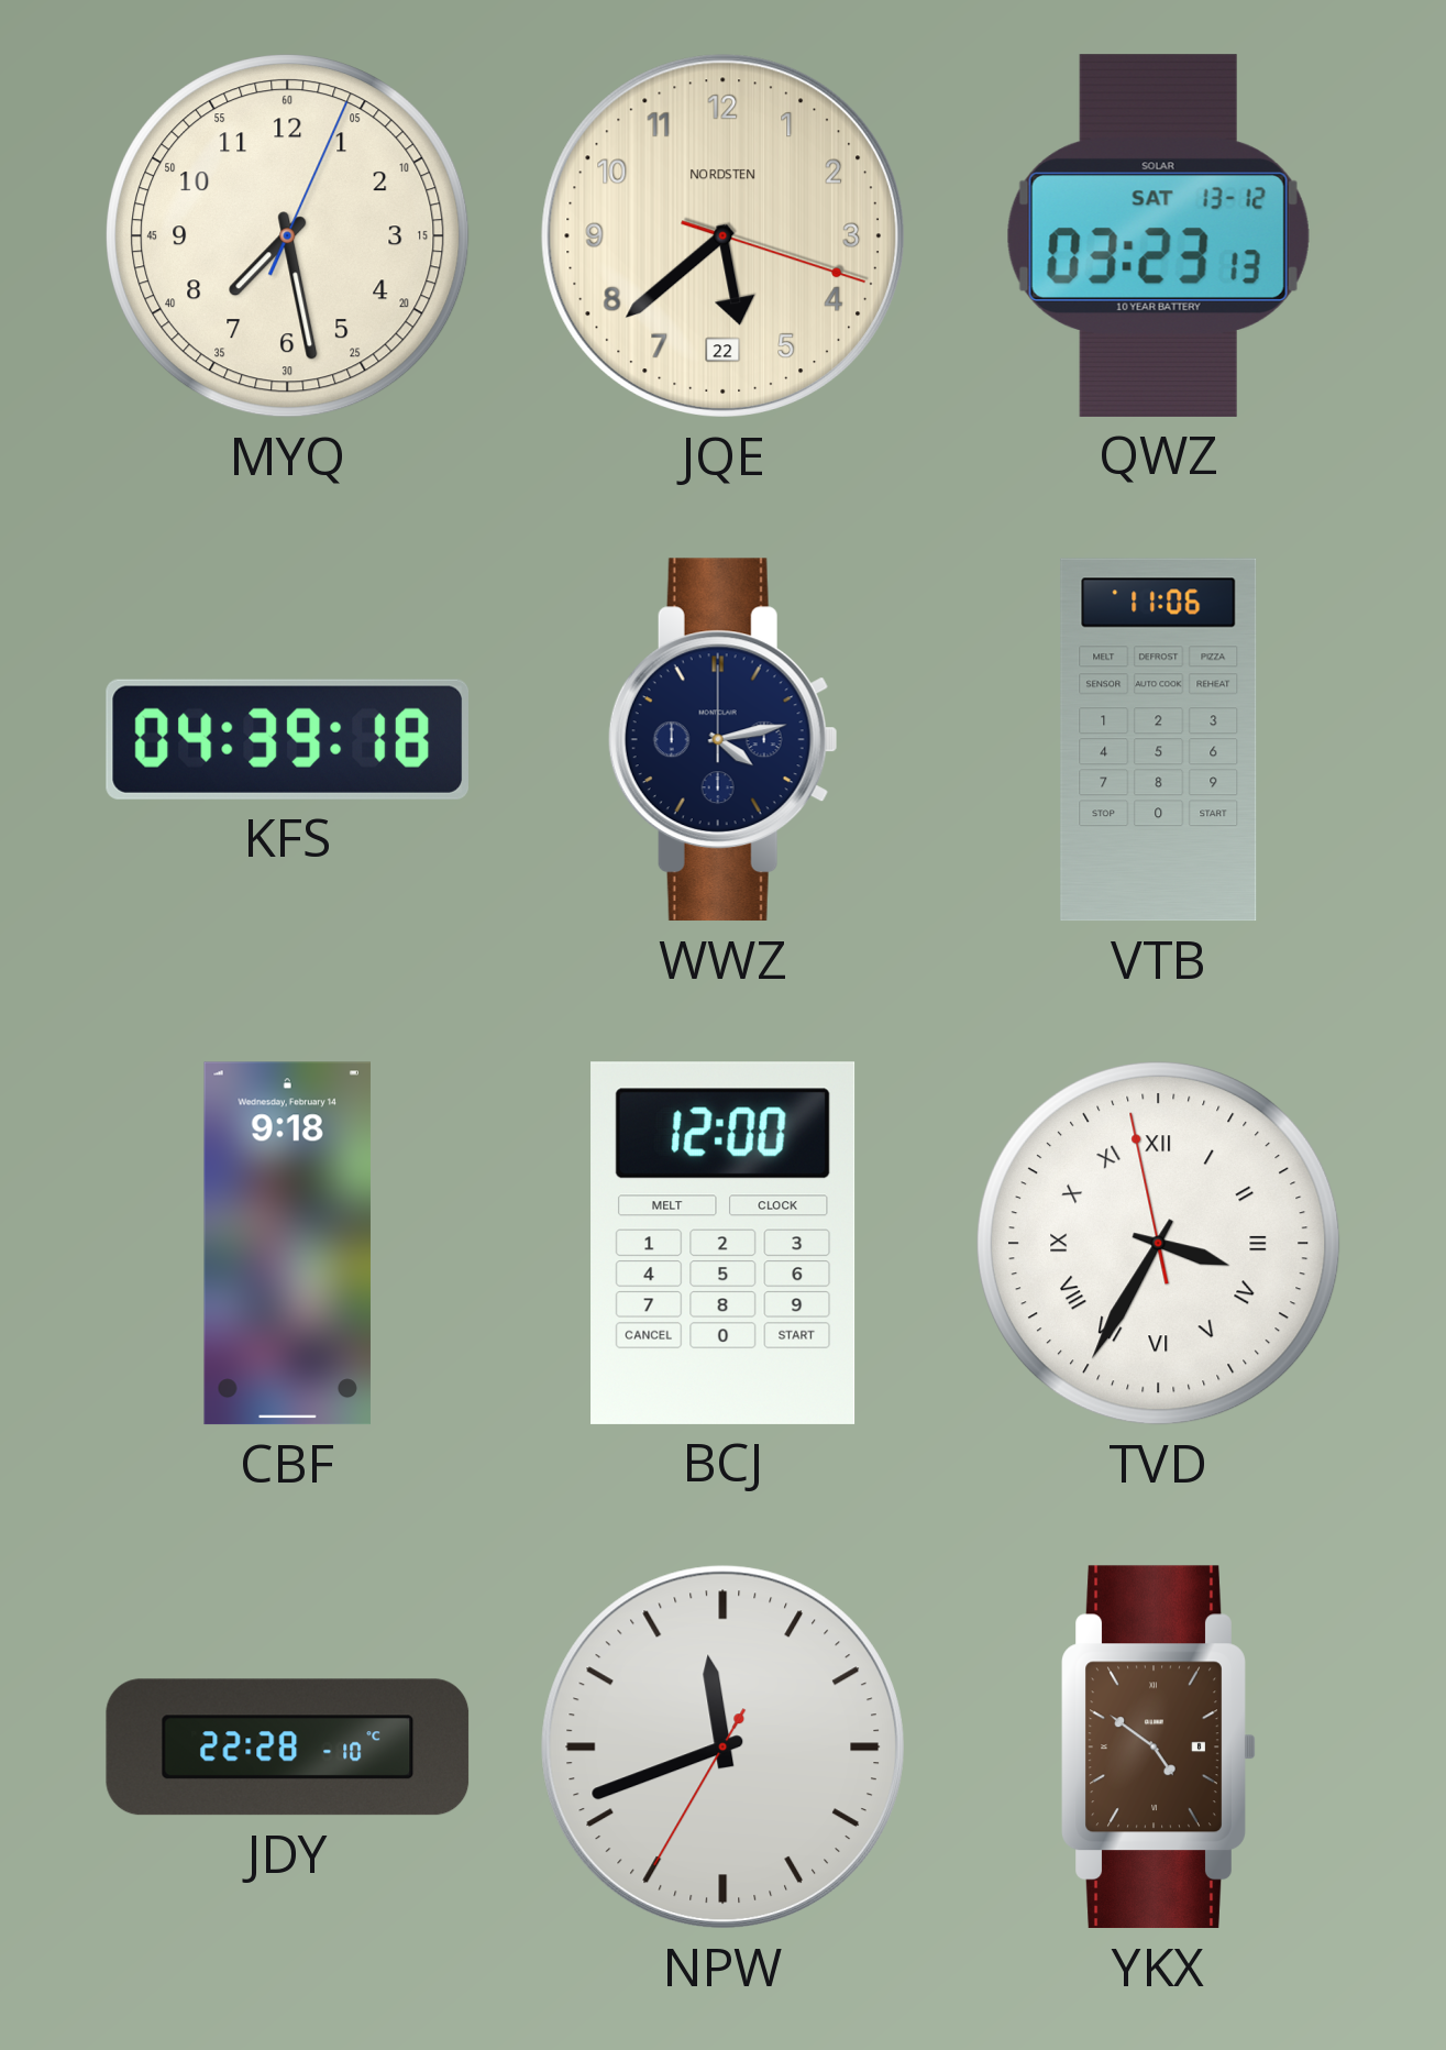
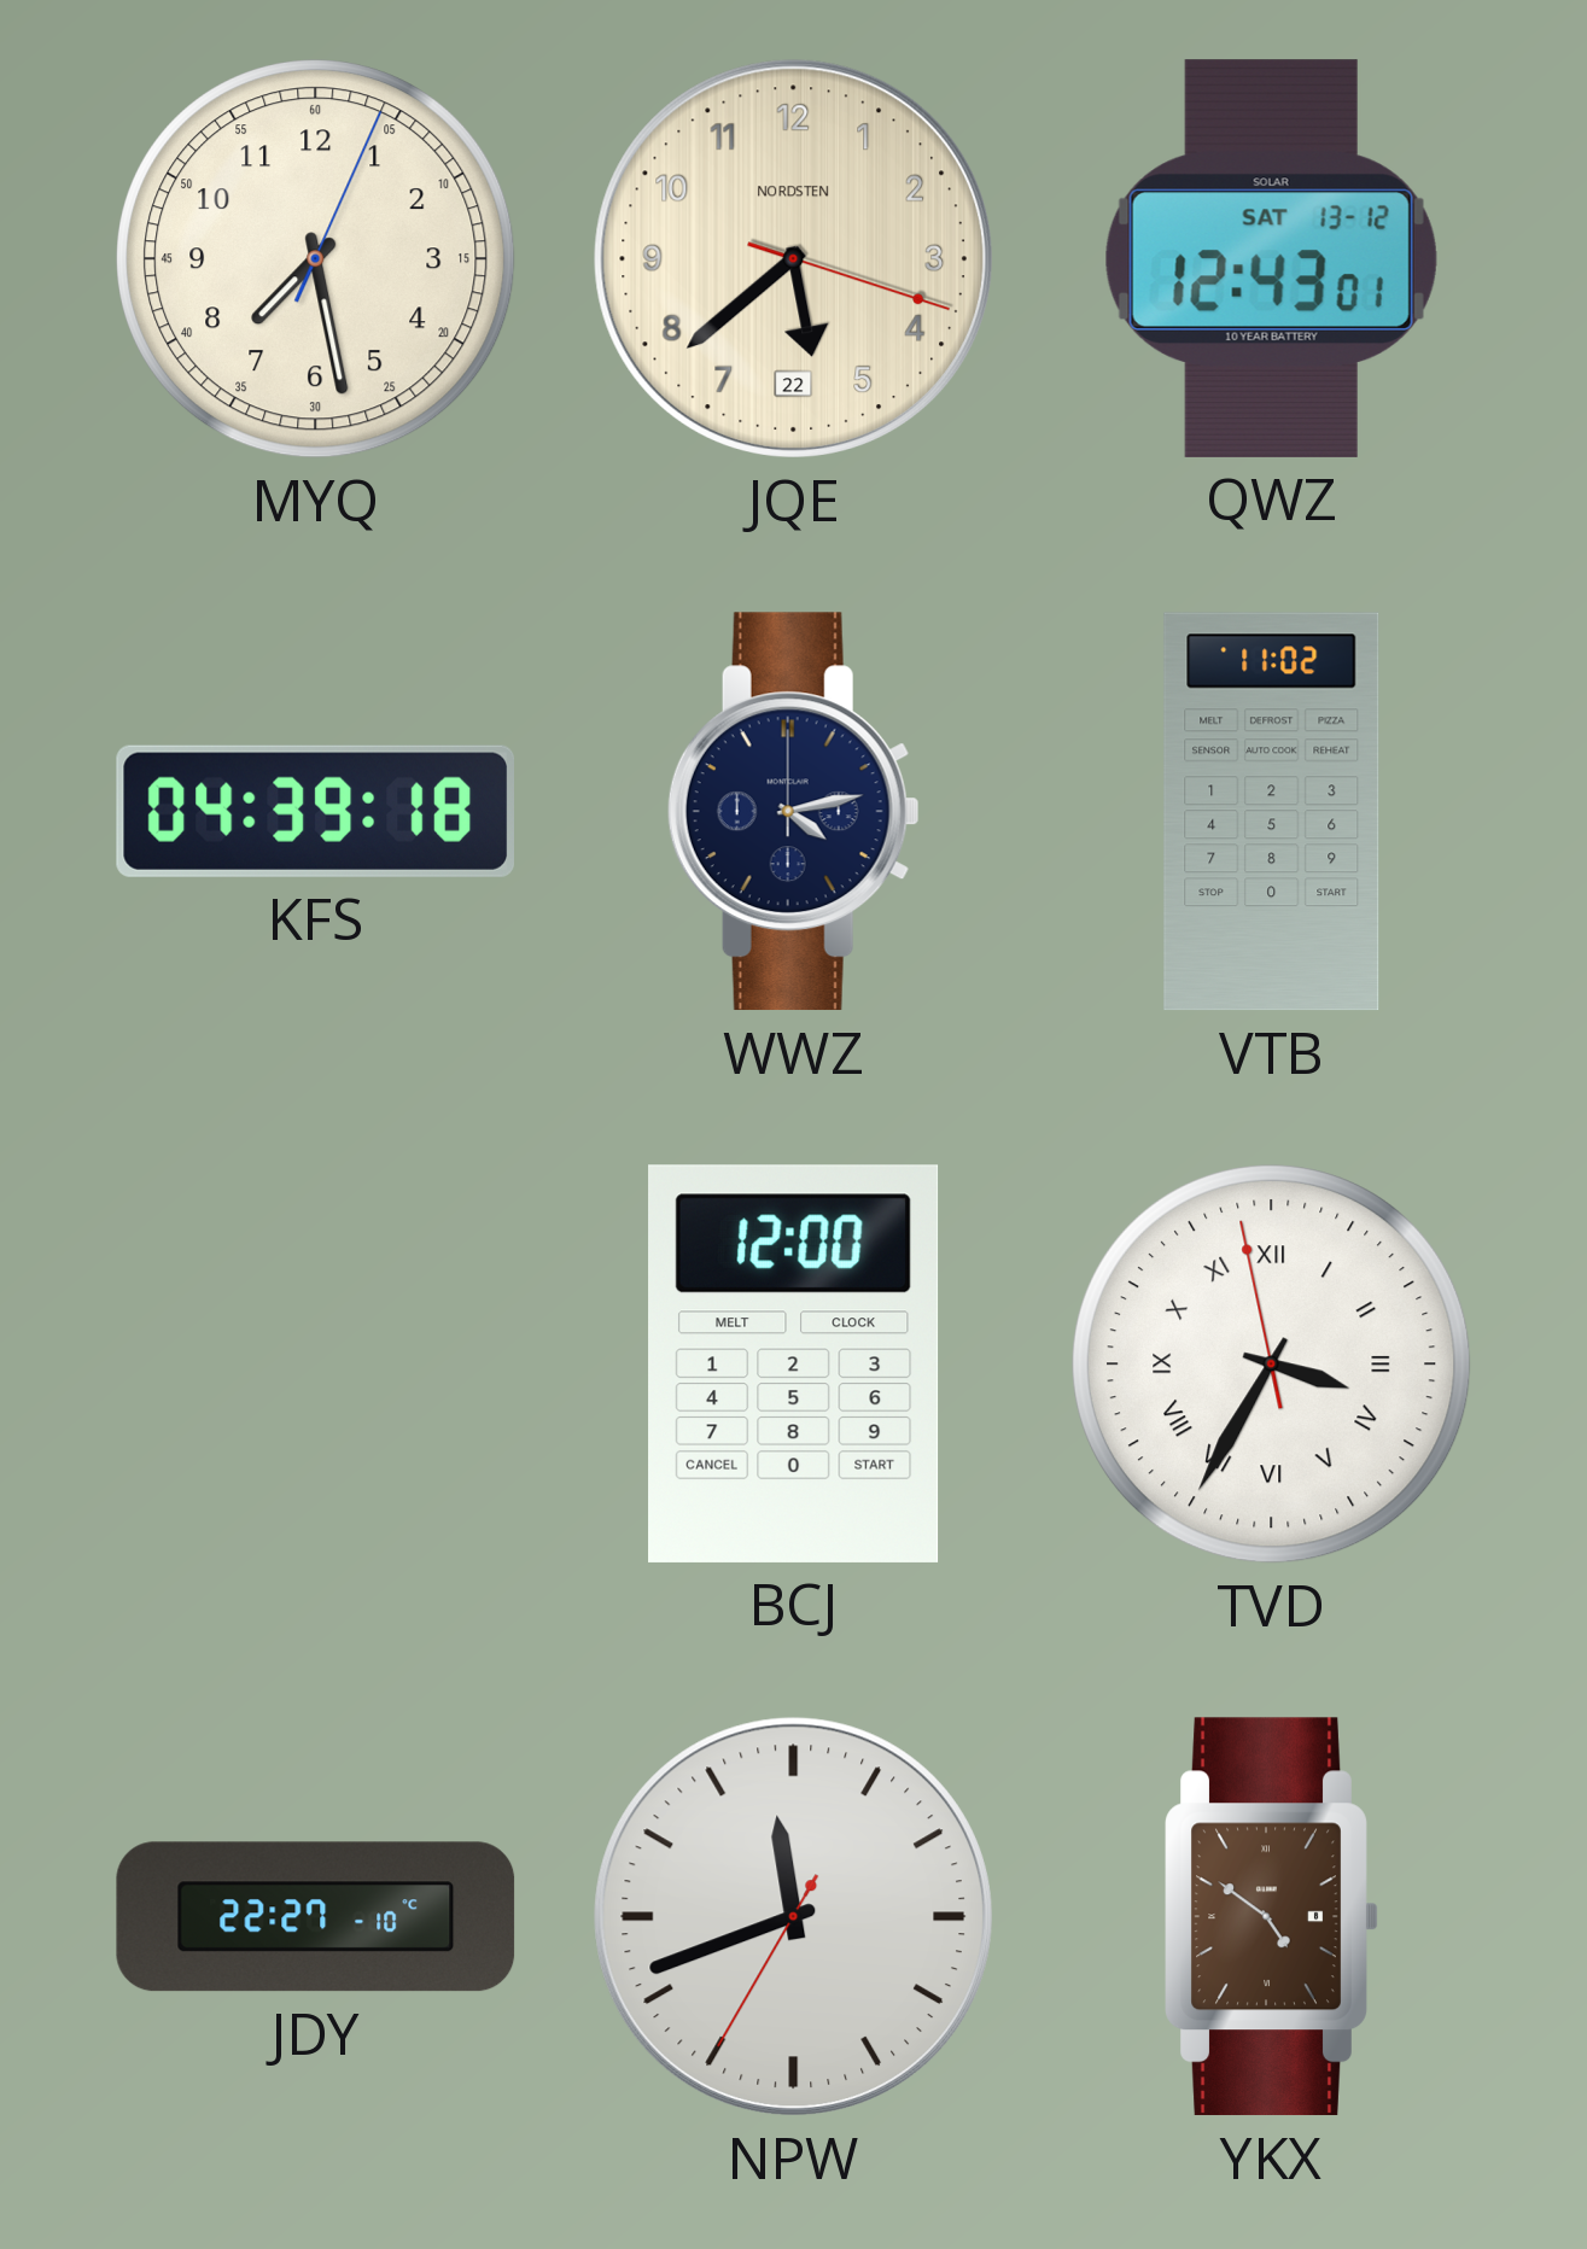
QWZ: 03:23 -> 12:43 (1271, 258)
VTB: 11:06 -> 11:02 (1272, 812)
CBF: 9:18 -> none (287, 1244)
JDY: 22:28 -> 22:27 (316, 1917)
